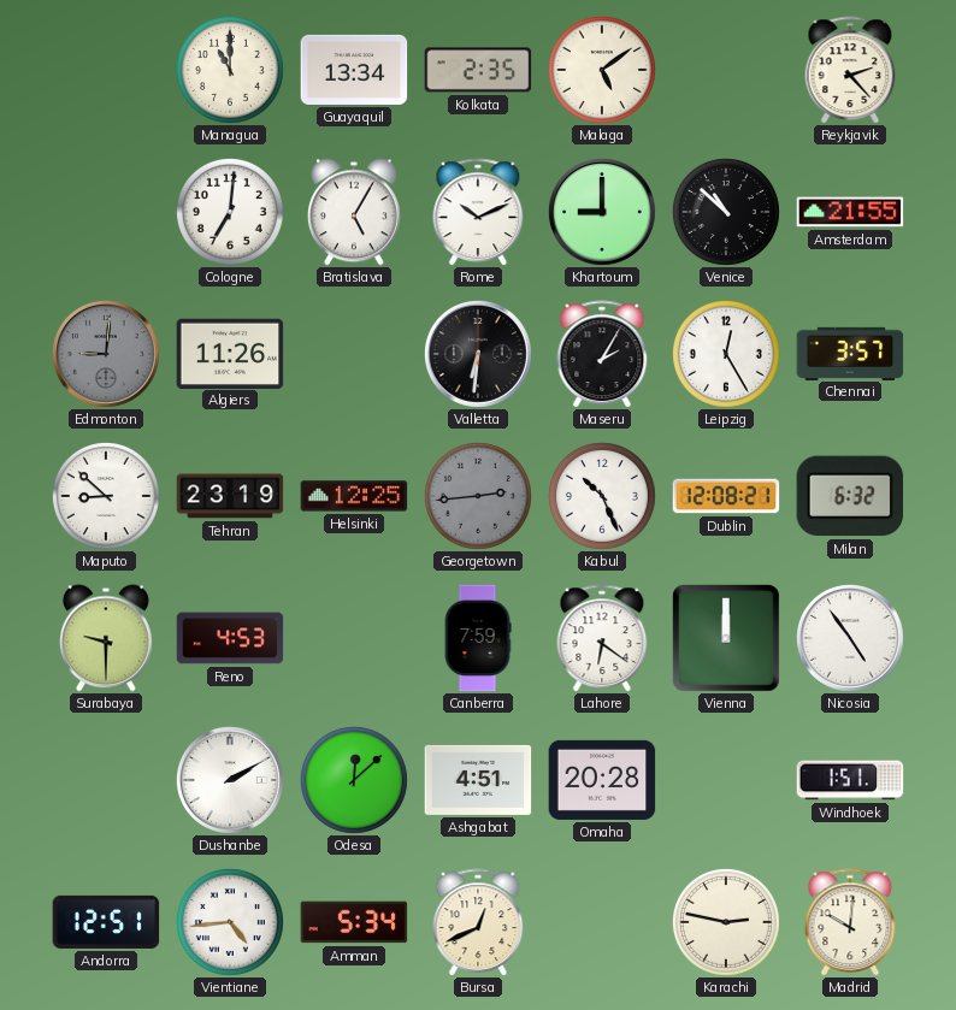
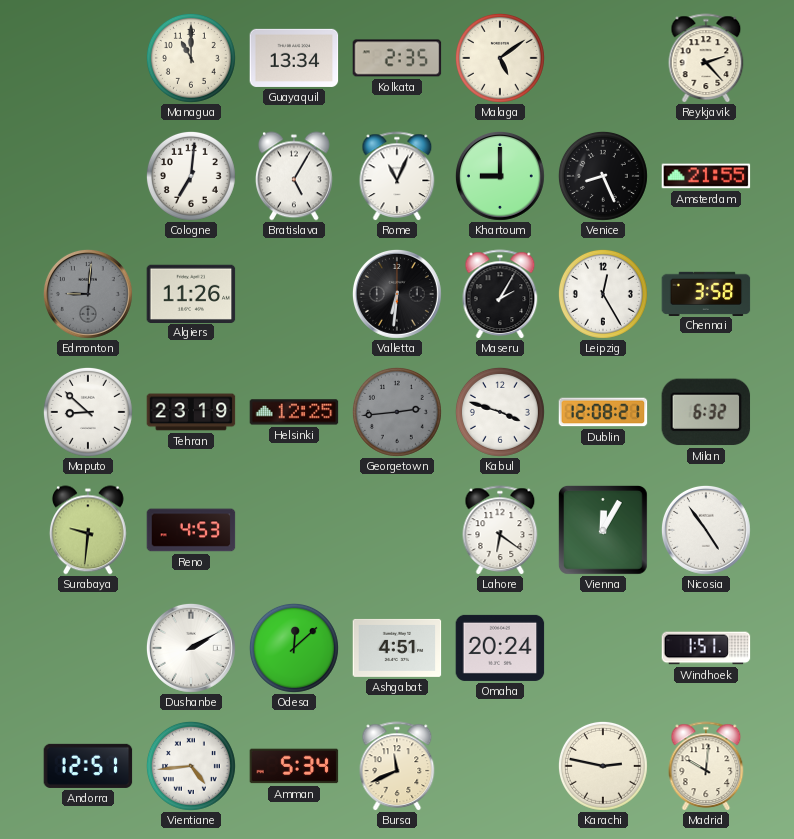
Rome: 10:11 -> 11:04 (397, 176)
Venice: 10:52 -> 8:26 (603, 176)
Chennai: 3:57 -> 3:58 (706, 293)
Kabul: 10:26 -> 3:48 (500, 412)
Surabaya: 9:30 -> 9:31 (88, 530)
Canberra: 7:59 -> none (478, 638)
Vienna: 12:00 -> 12:05 (604, 530)
Omaha: 20:28 -> 20:24 (500, 648)
Bursa: 12:41 -> 11:41 (397, 766)
